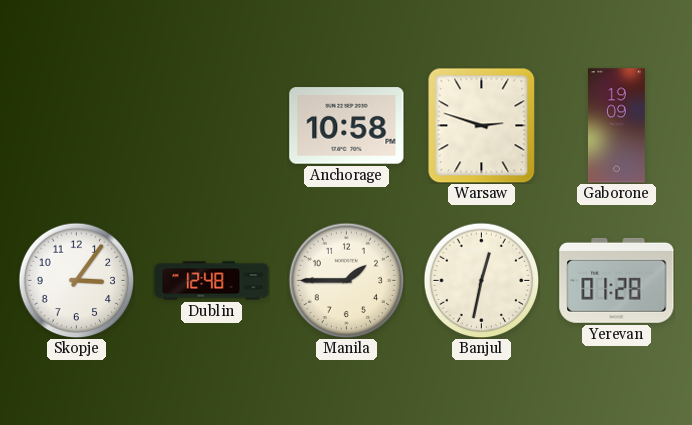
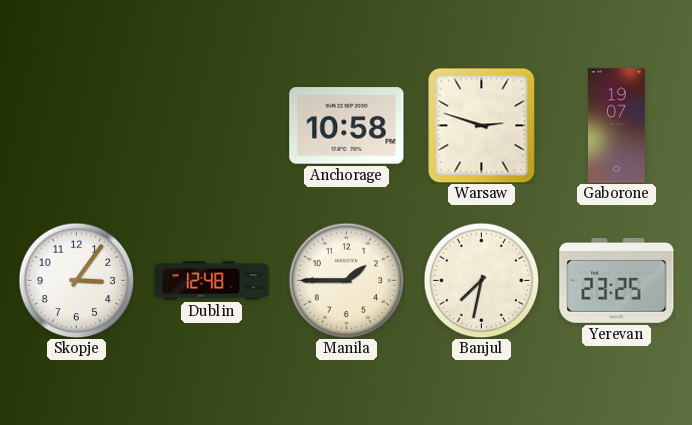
Gaborone: 19:09 -> 19:07 (616, 126)
Banjul: 12:32 -> 7:32 (481, 280)
Yerevan: 01:28 -> 23:25 (617, 280)
